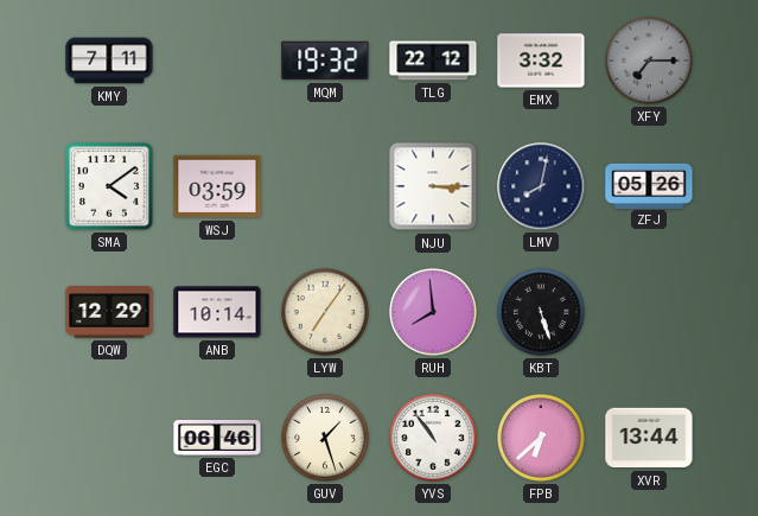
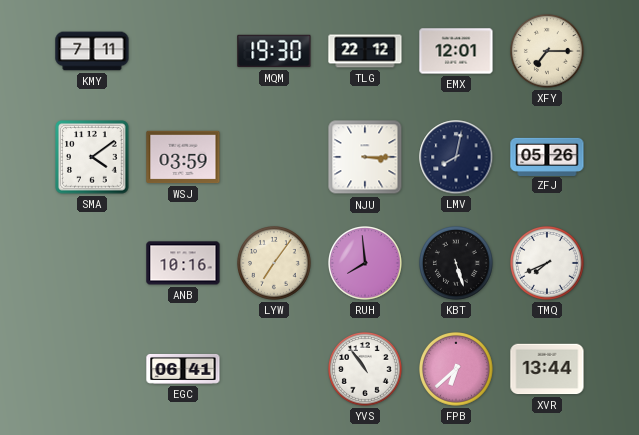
MQM: 19:32 -> 19:30 (274, 51)
EMX: 3:32 -> 12:01 (456, 51)
XFY dial: grey -> cream (548, 52)
DQW: 12:29 -> none (109, 312)
ANB: 10:14 -> 10:16 (183, 263)
TMQ: none -> 7:41 (548, 264)
EGC: 06:46 -> 06:41 (183, 369)
GUV: 1:27 -> none (326, 439)
